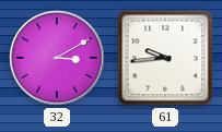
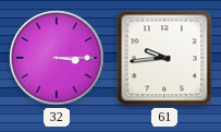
32: 3:10 -> 3:15 (57, 58)
